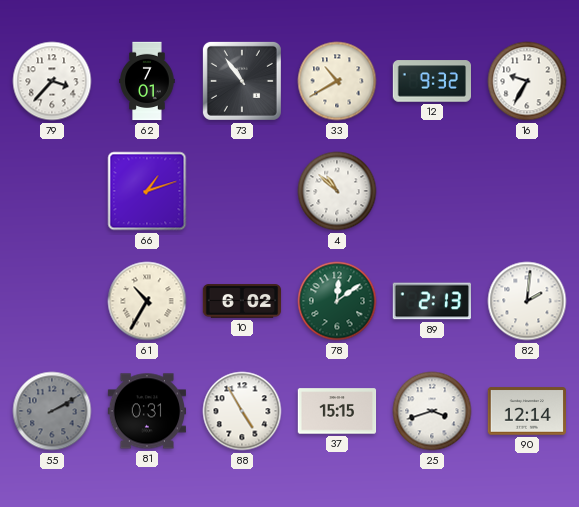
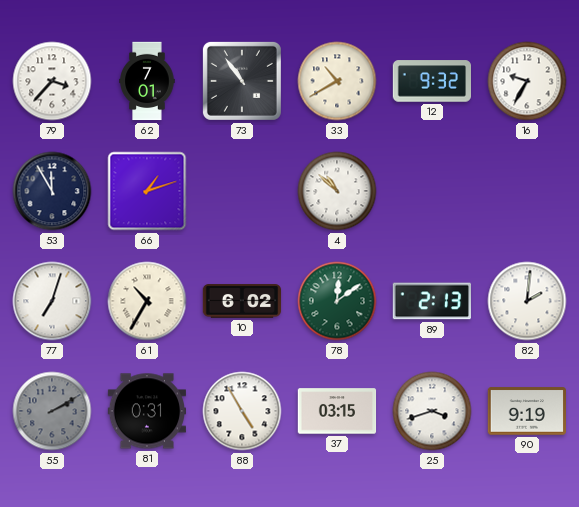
53: none -> 11:55 (52, 191)
77: none -> 7:03 (52, 301)
37: 15:15 -> 03:15 (337, 411)
90: 12:14 -> 9:19 (526, 411)
